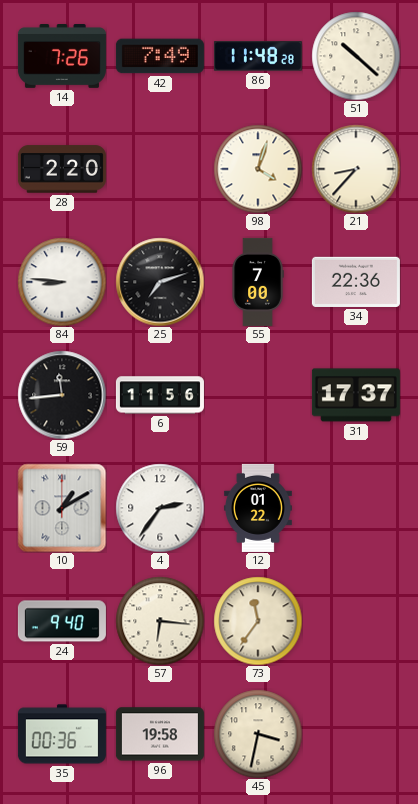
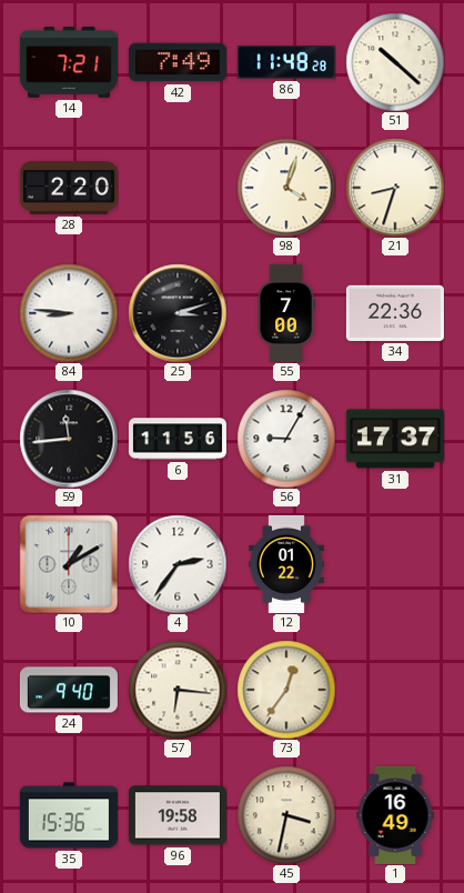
14: 7:26 -> 7:21 (69, 63)
21: 8:37 -> 8:33 (395, 188)
25: 7:12 -> 3:12 (178, 313)
56: none -> 9:05 (286, 439)
73: 11:36 -> 12:36 (286, 690)
35: 00:36 -> 15:36 (69, 815)
1: none -> 16:49 (395, 815)
